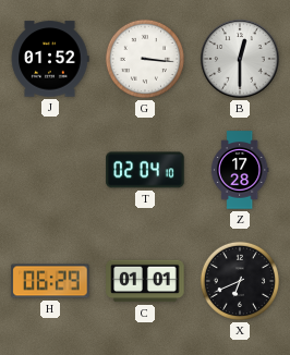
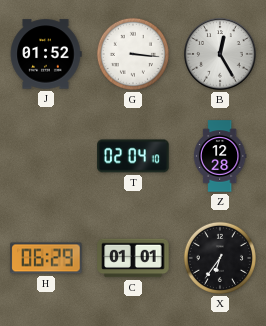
B: 12:30 -> 12:25 (220, 54)
Z: 17:28 -> 12:28 (220, 156)
X: 6:41 -> 6:36 (220, 258)
